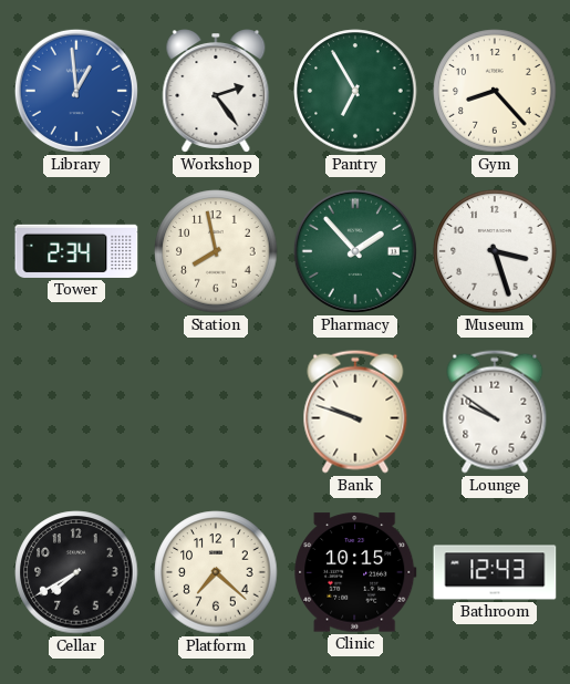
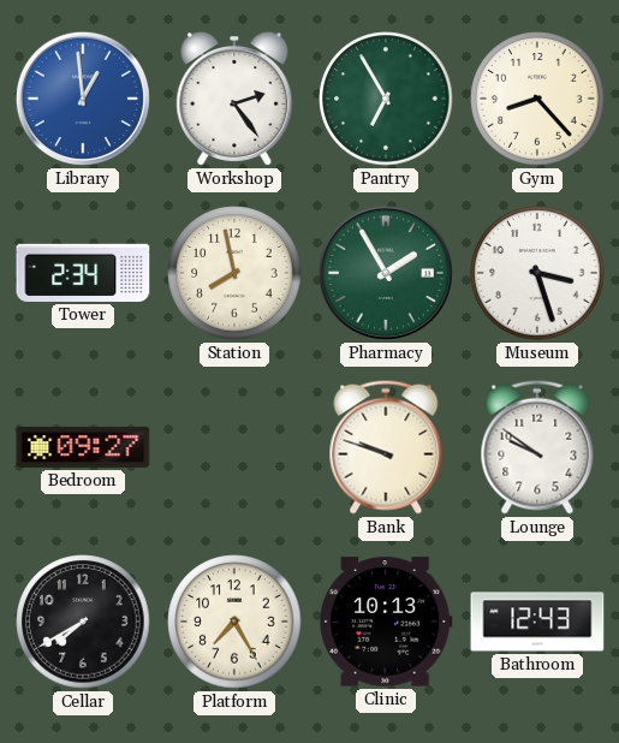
Pharmacy: 1:53 -> 1:55 (386, 273)
Bedroom: none -> 09:27 (83, 447)
Platform: 7:22 -> 7:25 (234, 622)
Clinic: 10:15 -> 10:13 (386, 622)
